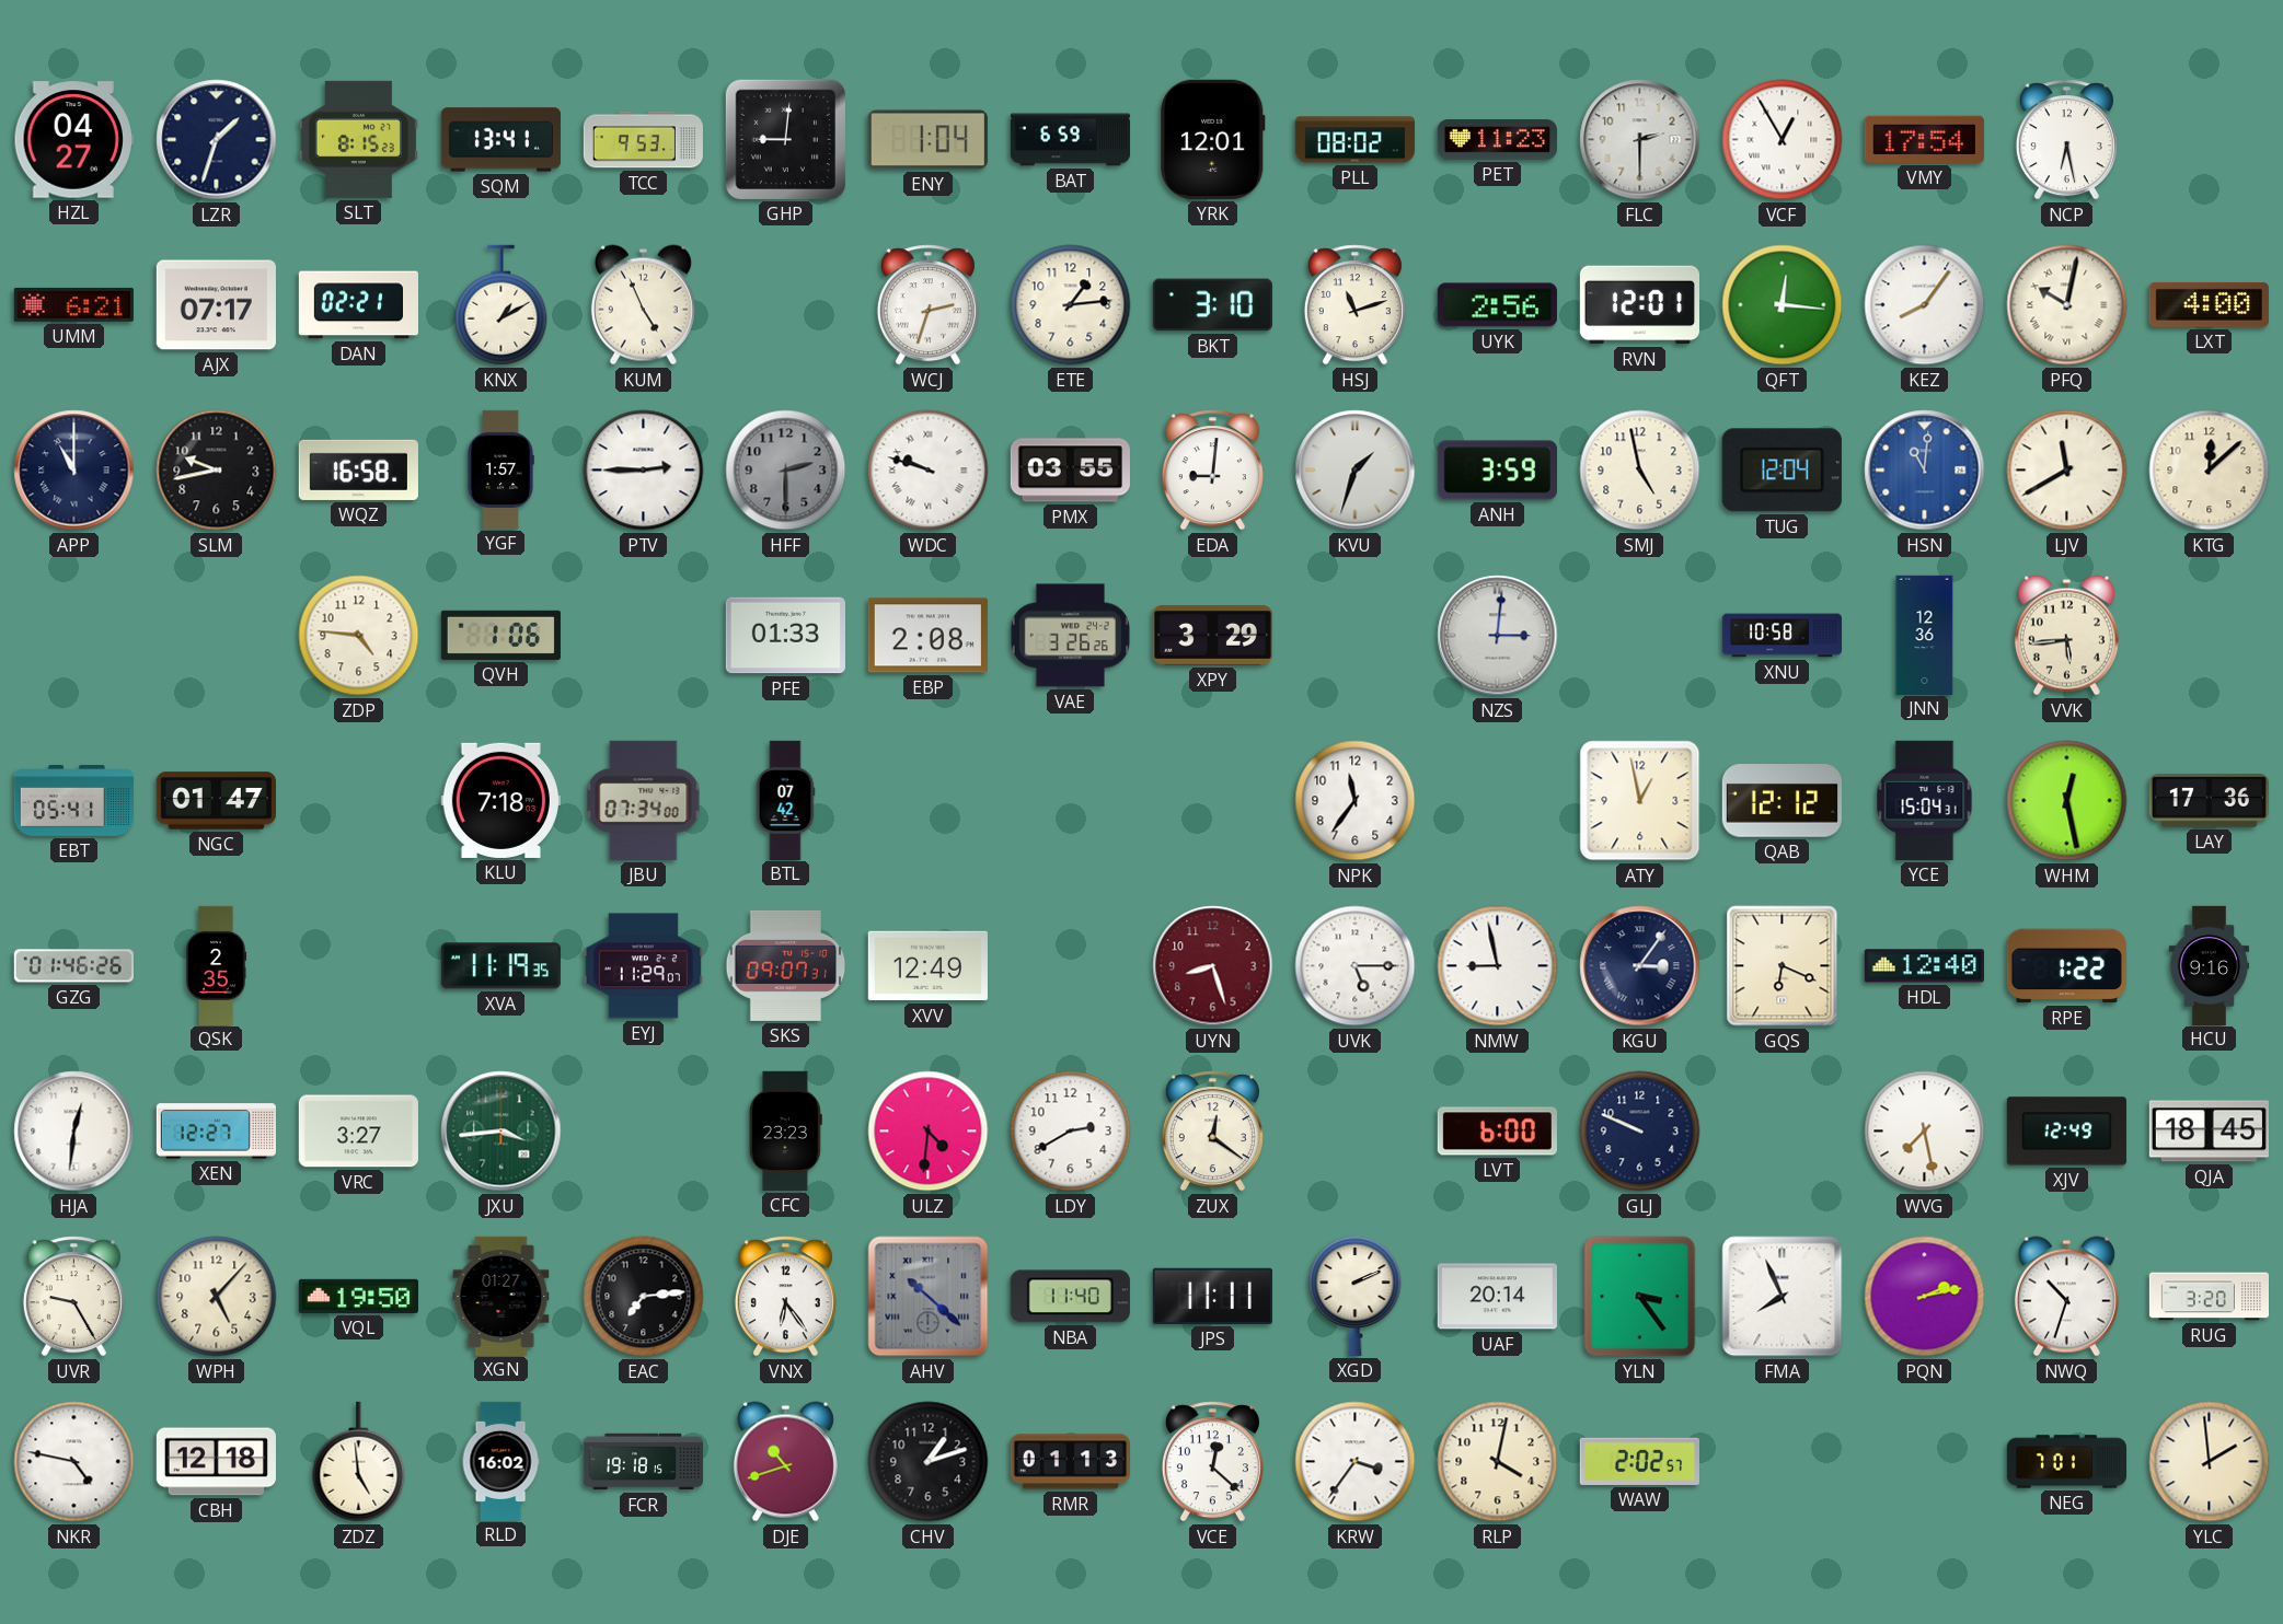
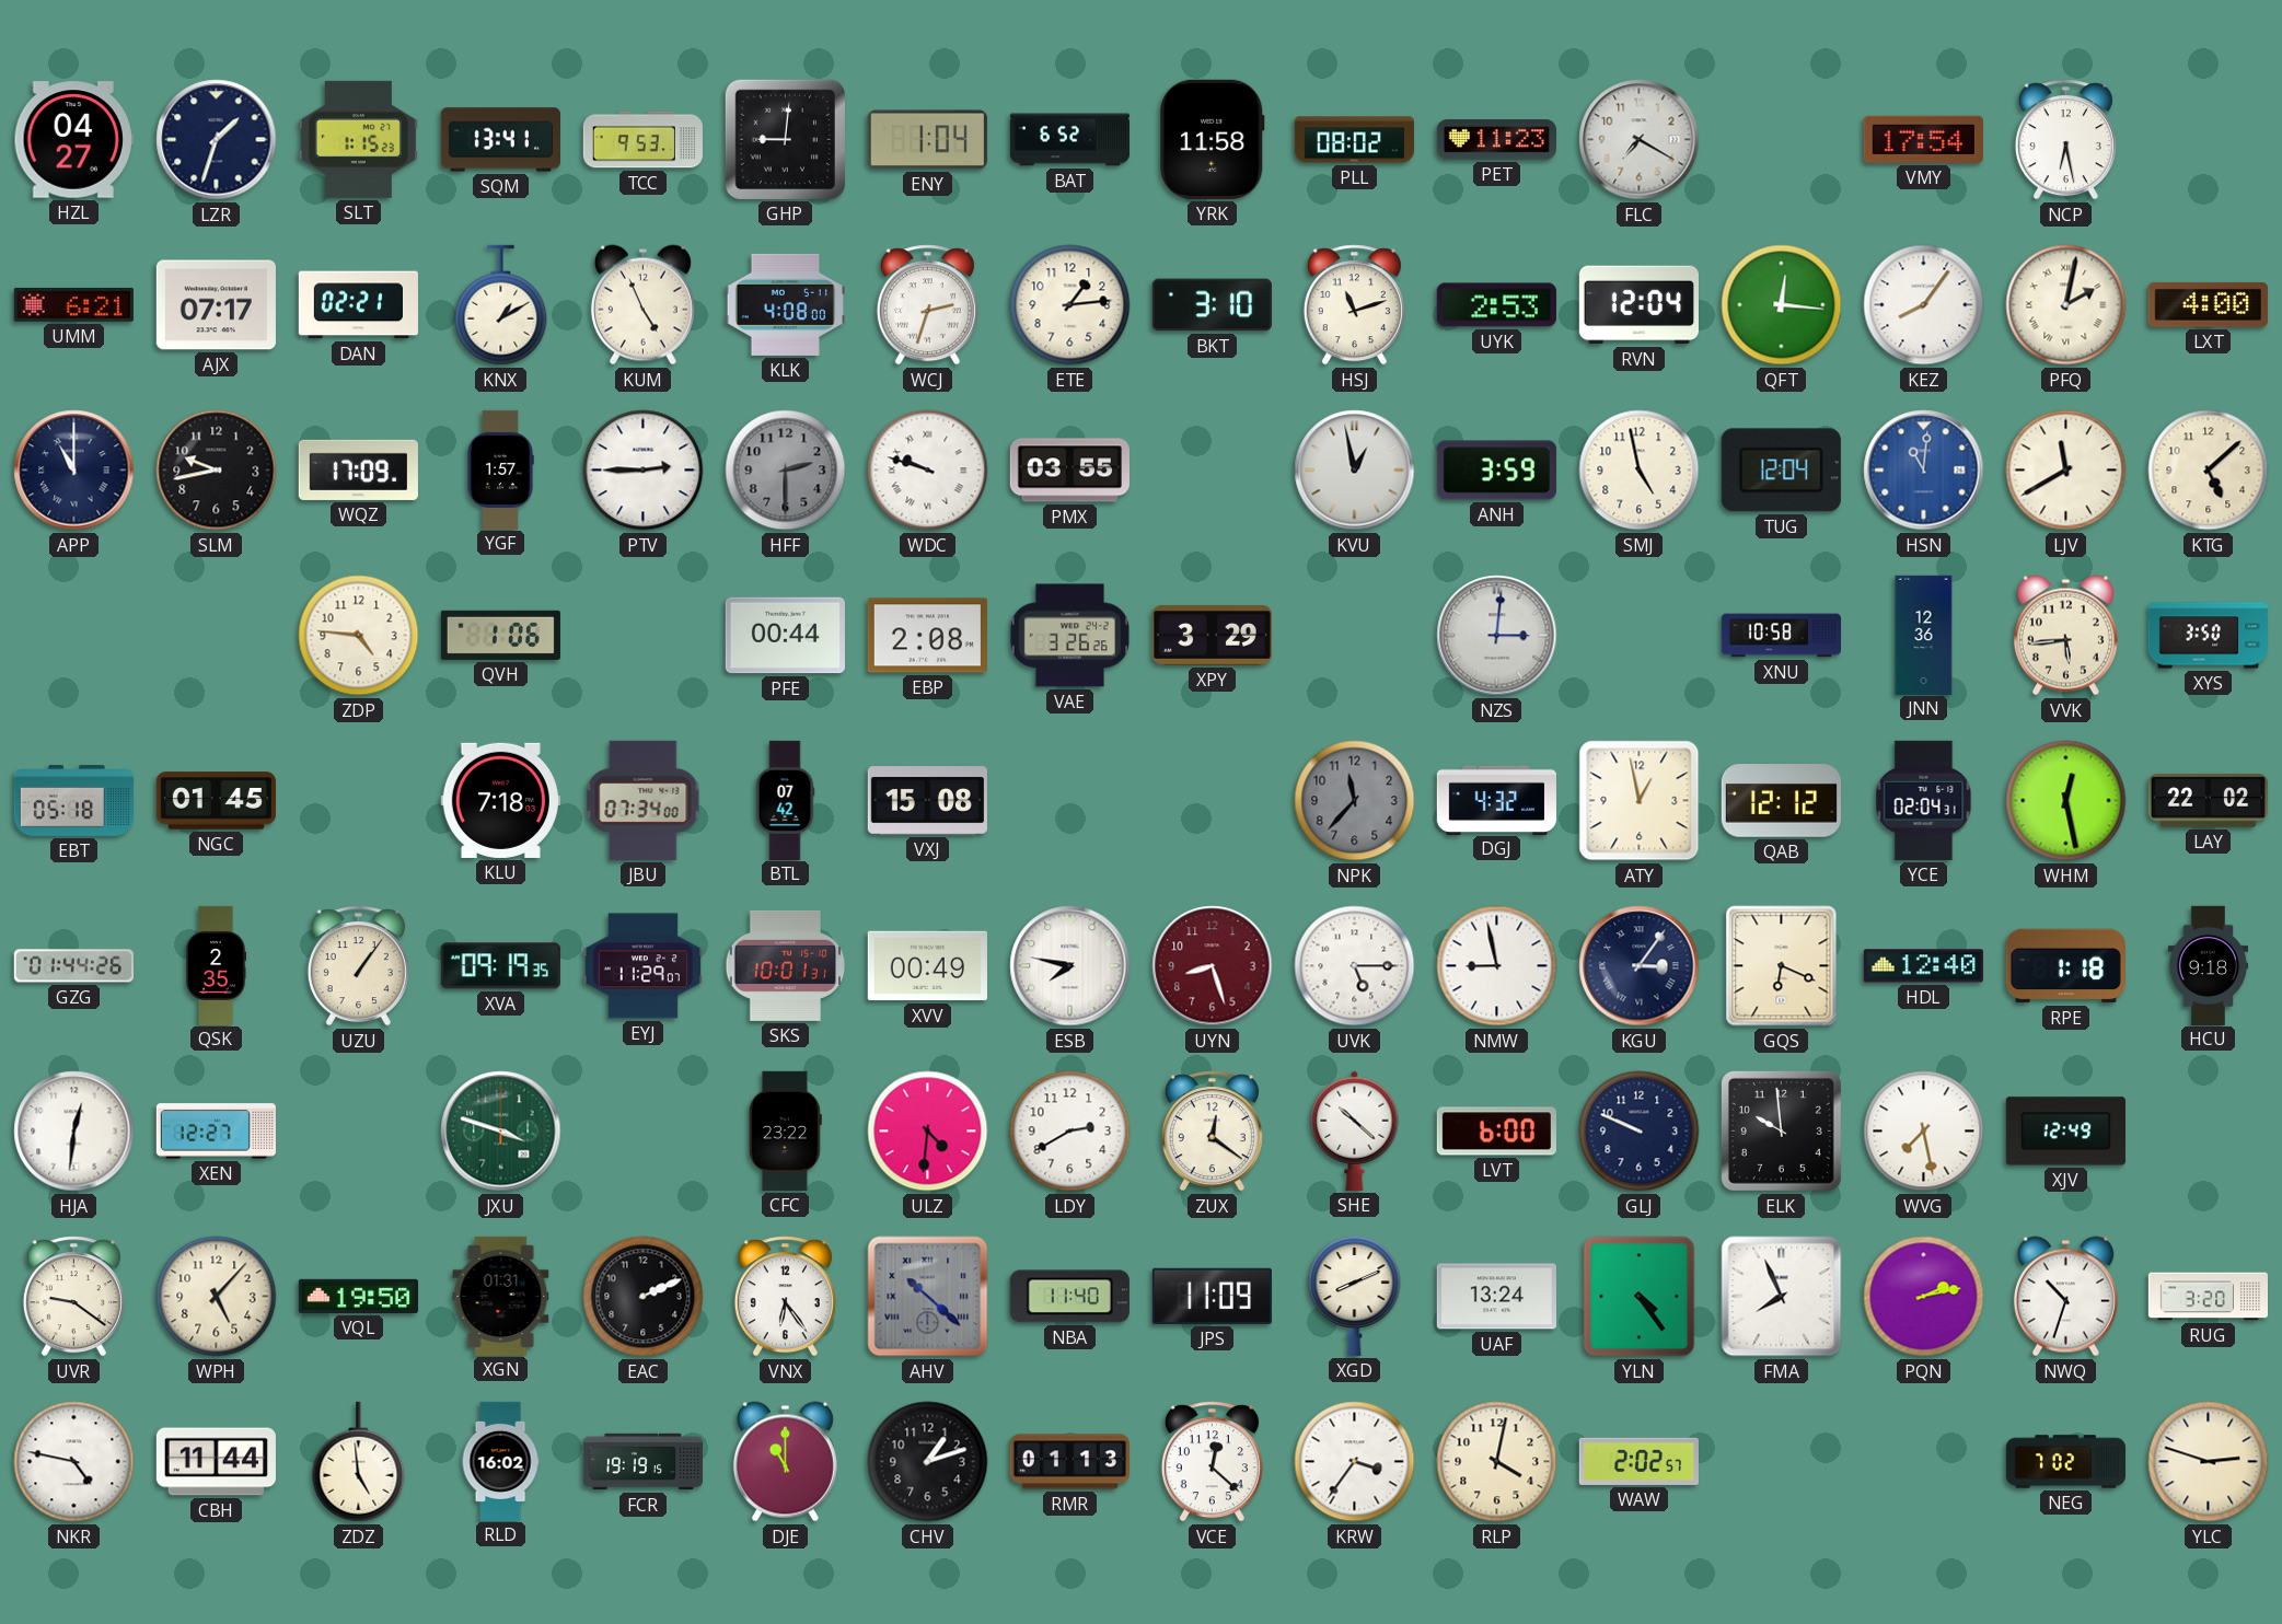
SLT: 8:15 -> 1:15 (358, 139)
BAT: 6:59 -> 6:52 (1069, 140)
YRK: 12:01 -> 11:58 (1213, 139)
FLC: 2:30 -> 7:20 (1640, 140)
VCF: 12:55 -> none (1783, 140)
KLK: none -> 4:08 (785, 304)
UYK: 2:56 -> 2:53 (1496, 305)
RVN: 12:01 -> 12:04 (1638, 305)
PFQ: 10:02 -> 2:02 (2066, 305)
WQZ: 16:58 -> 17:09 (358, 469)
EDA: 9:01 -> none (1212, 471)
KVU: 1:33 -> 12:58 (1355, 471)
KTG: 12:08 -> 5:08 (2209, 471)
PFE: 01:33 -> 00:44 (785, 636)
XYS: none -> 3:50 (2208, 636)
EBT: 05:41 -> 05:18 (73, 801)
NGC: 01:47 -> 01:45 (216, 801)
VXJ: none -> 15:08 (927, 801)
NPK: 11:36 -> 11:37 (1355, 801)
NPK dial: white -> grey (1355, 801)
DGJ: none -> 4:32 (1496, 800)
YCE: 15:04 -> 02:04 (1924, 800)
LAY: 17:36 -> 22:02 (2208, 801)
GZG: 01:46 -> 01:44 (73, 966)
UZU: none -> 1:06 (358, 966)
XVA: 11:19 -> 09:19 (500, 966)
SKS: 09:07 -> 10:01 (786, 965)
XVV: 12:49 -> 00:49 (927, 966)
ESB: none -> 7:47 (1070, 966)
RPE: 1:22 -> 1:18 (2065, 966)
HCU: 9:16 -> 9:18 (2209, 965)
VRC: 3:27 -> none (358, 1132)
JXU: 3:44 -> 3:48 (501, 1132)
CFC: 23:23 -> 23:22 (785, 1130)
SHE: none -> 10:22 (1355, 1130)
ELK: none -> 9:59 (1781, 1130)
QJA: 18:45 -> none (2209, 1132)
UVR: 9:25 -> 9:21 (73, 1297)
XGN: 01:27 -> 01:31 (501, 1296)
EAC: 7:14 -> 2:11 (644, 1297)
JPS: 11:11 -> 11:09 (1212, 1296)
XGD: 2:11 -> 8:11 (1355, 1297)
UAF: 20:14 -> 13:24 (1496, 1297)
YLN: 3:24 -> 4:24 (1640, 1297)
CBH: 12:18 -> 11:44 (216, 1462)
FCR: 19:18 -> 19:19 (642, 1462)
DJE: 10:42 -> 11:00 (785, 1462)
NEG: 7:01 -> 7:02 (2065, 1462)
YLC: 1:59 -> 2:48 (2209, 1462)
